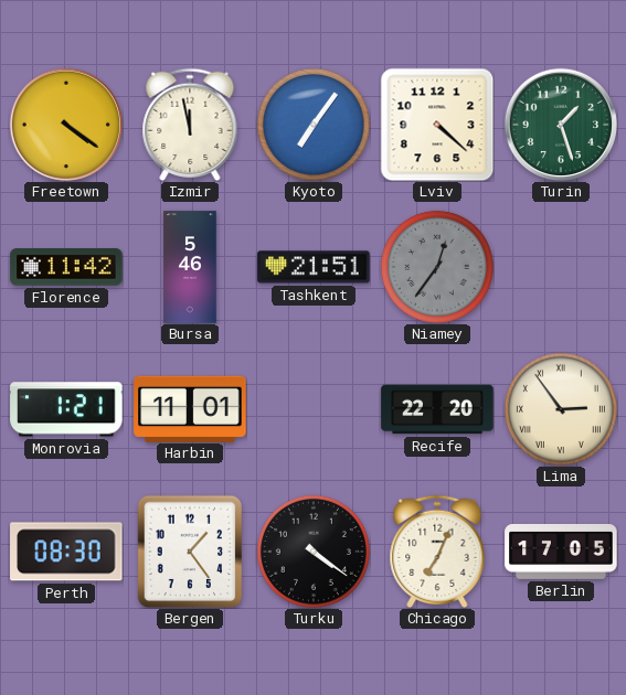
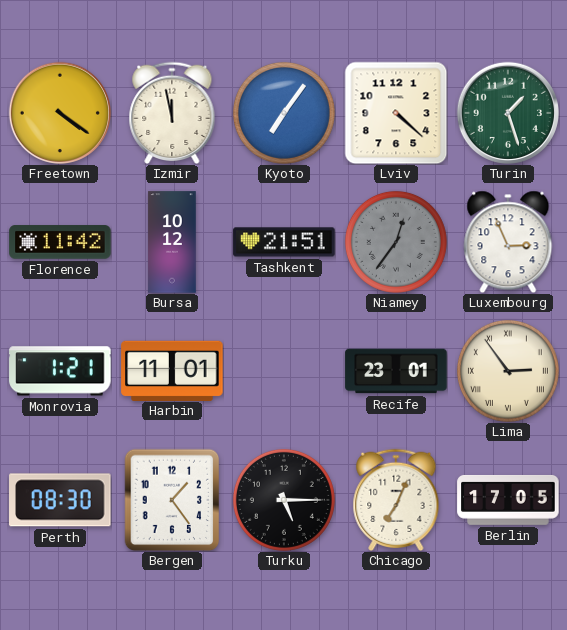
Bursa: 5:46 -> 10:12 (172, 242)
Luxembourg: none -> 2:56 (508, 242)
Recife: 22:20 -> 23:01 (396, 371)
Turku: 4:21 -> 5:15 (284, 500)
